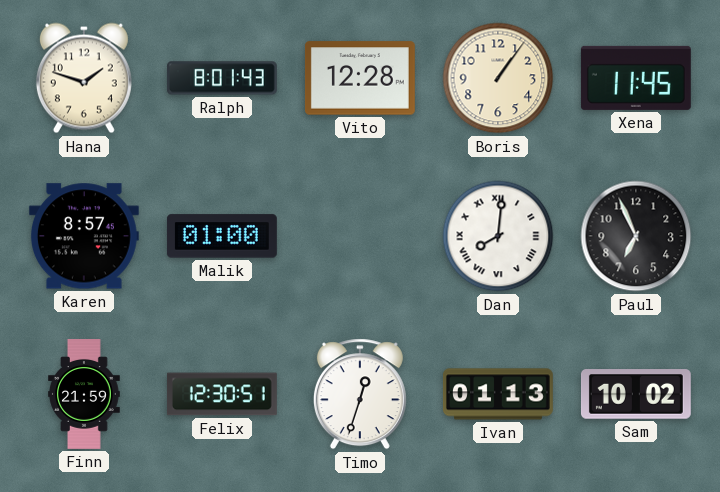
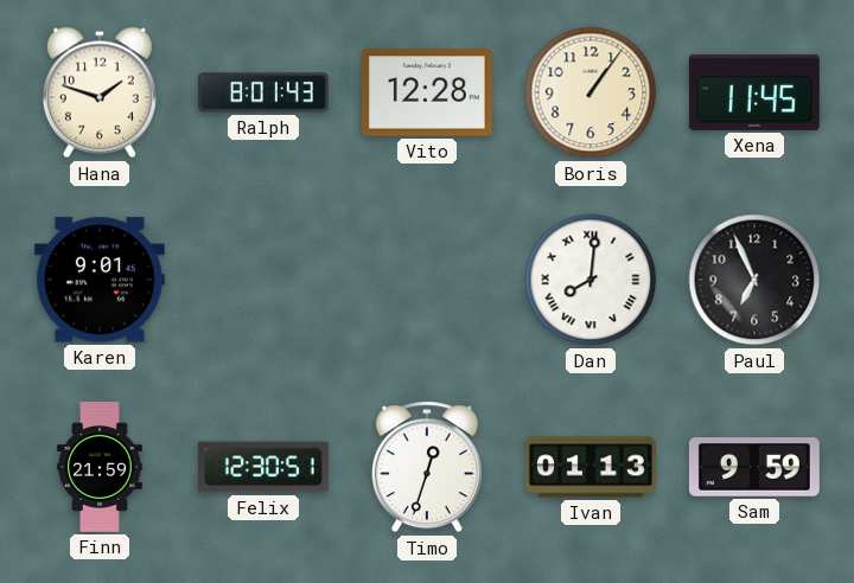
Karen: 8:57 -> 9:01 (100, 280)
Malik: 01:00 -> none (222, 236)
Sam: 10:02 -> 9:59 (754, 467)
